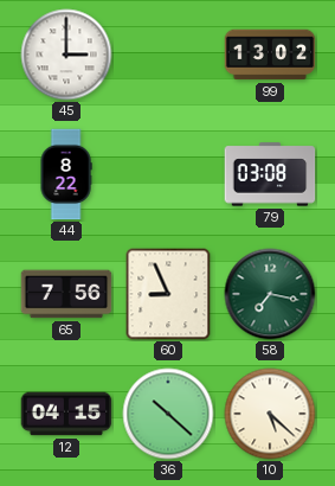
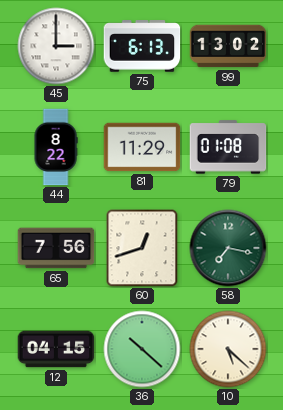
75: none -> 6:13 (142, 46)
81: none -> 11:29 (142, 147)
79: 03:08 -> 01:08 (228, 147)
60: 8:56 -> 12:42 (142, 248)
